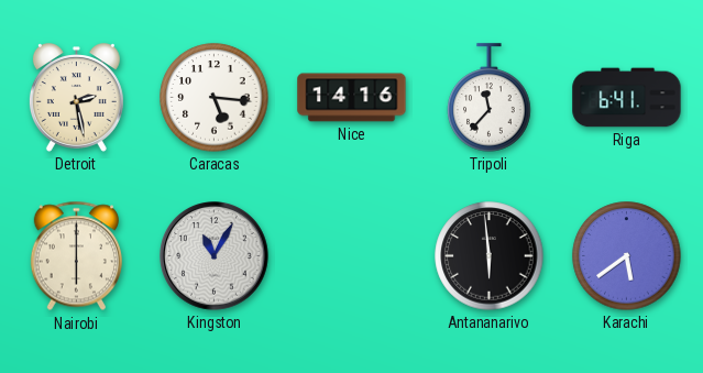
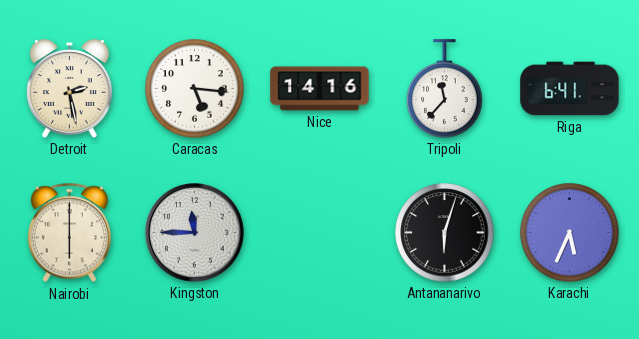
Kingston: 11:05 -> 11:45 (195, 233)
Antananarivo: 5:59 -> 6:03 (445, 233)
Karachi: 5:39 -> 5:34 (570, 233)
